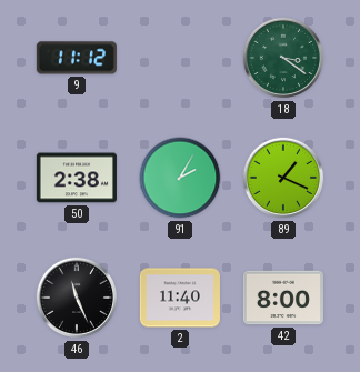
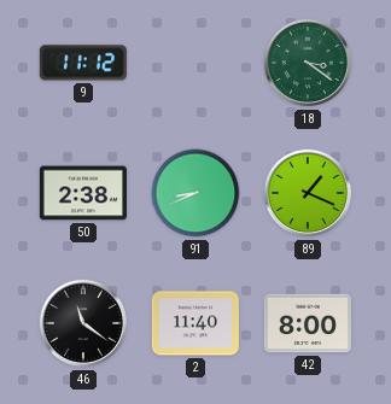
91: 2:05 -> 8:41 (195, 193)
46: 11:26 -> 11:21 (83, 323)
